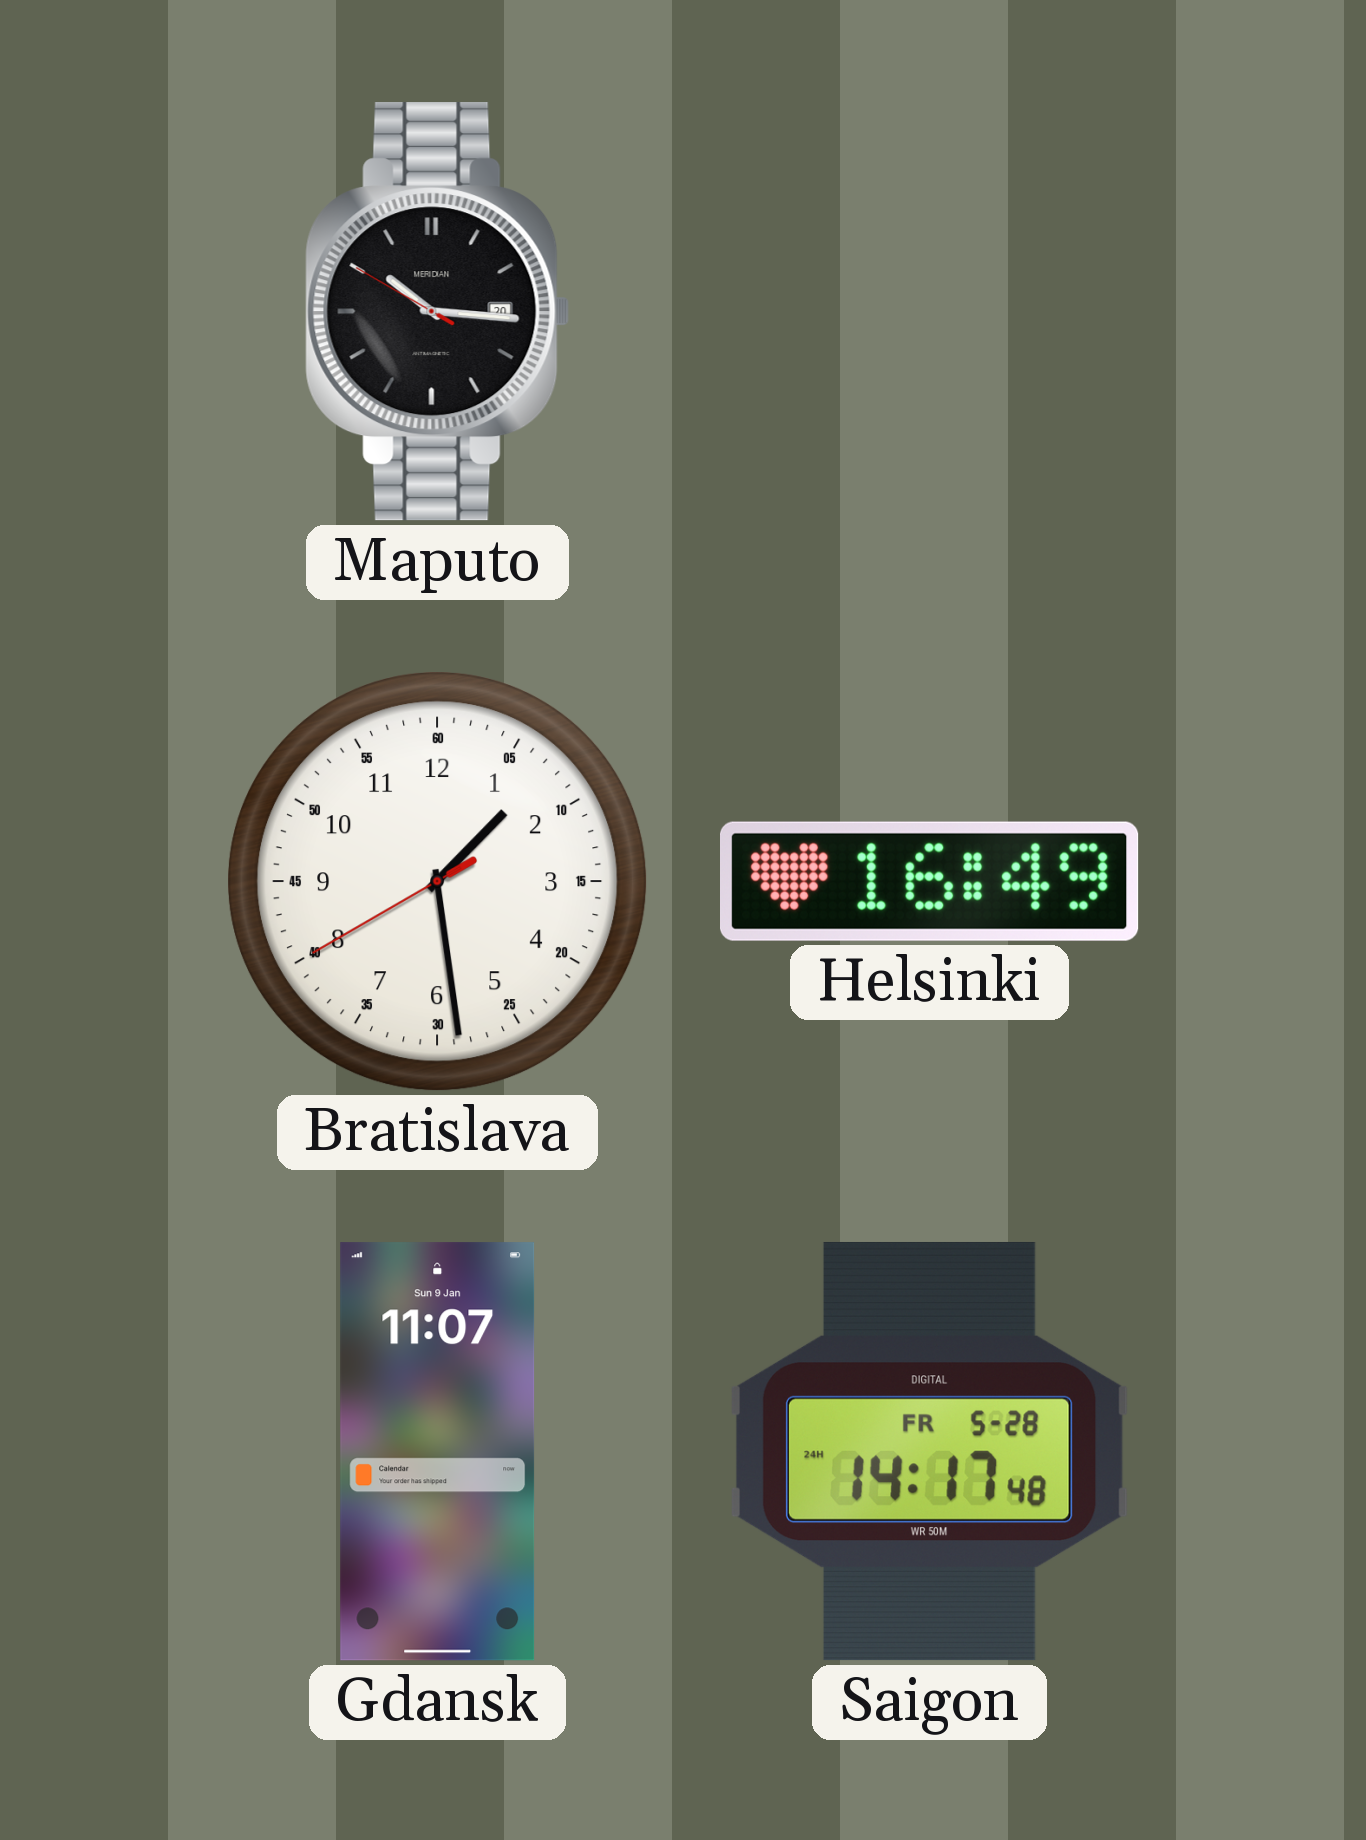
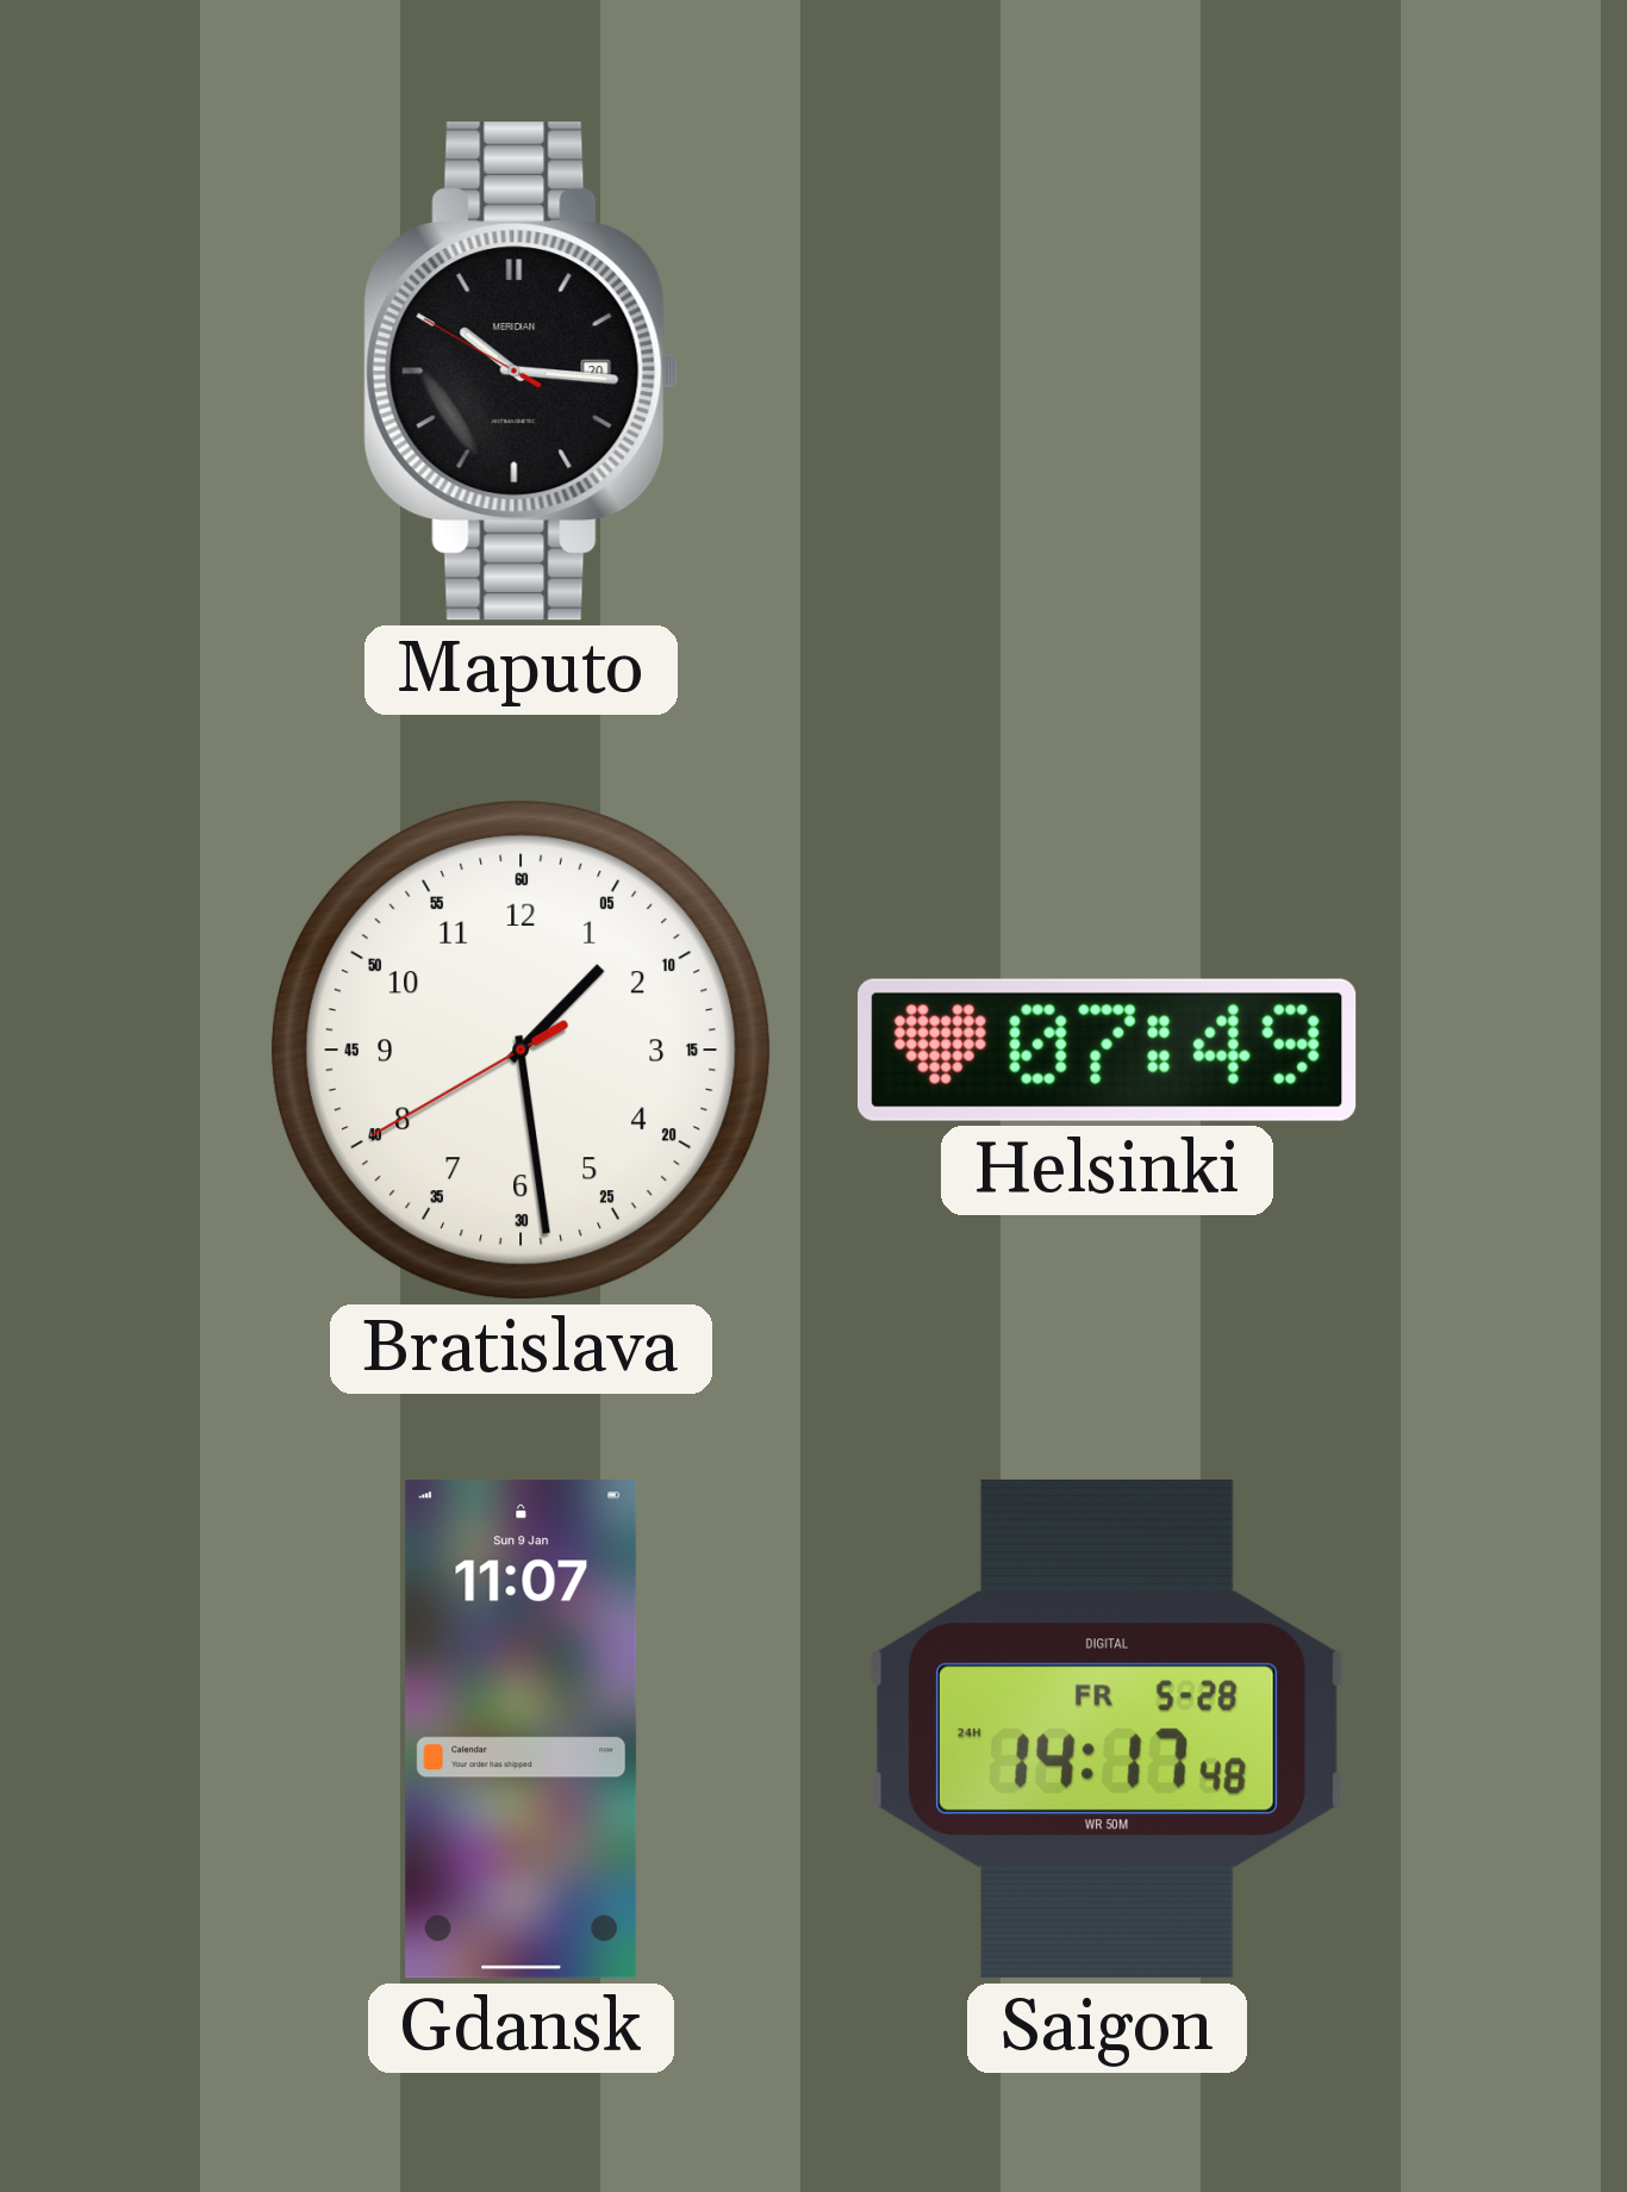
Helsinki: 16:49 -> 07:49 (1108, 1050)
